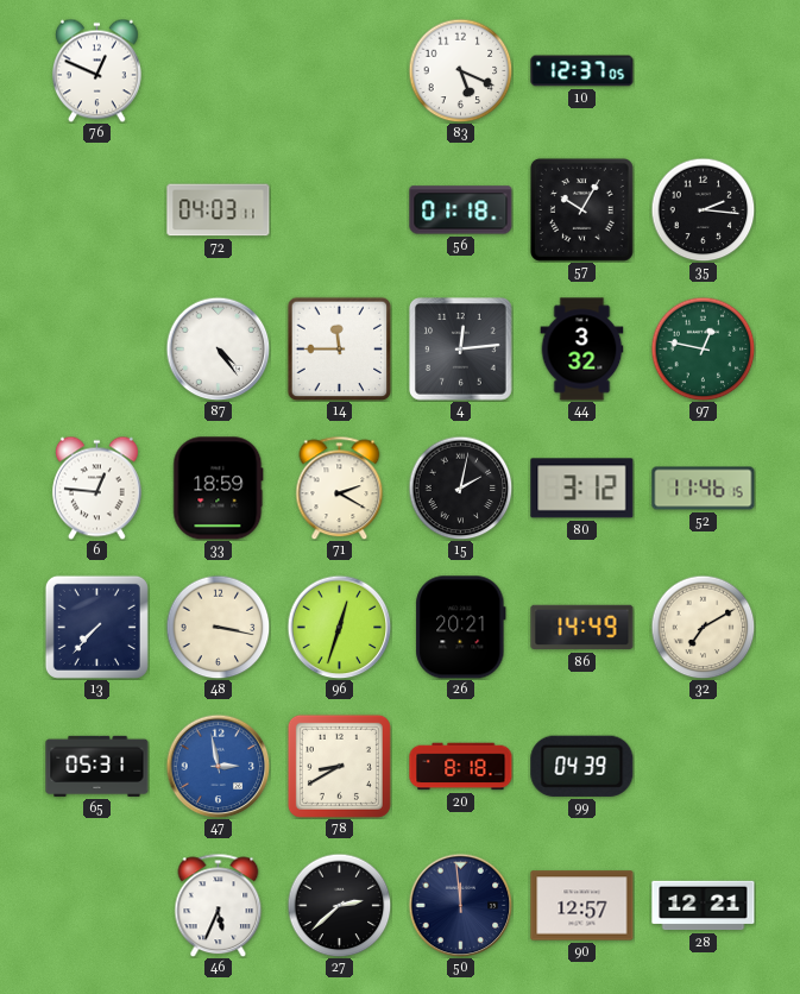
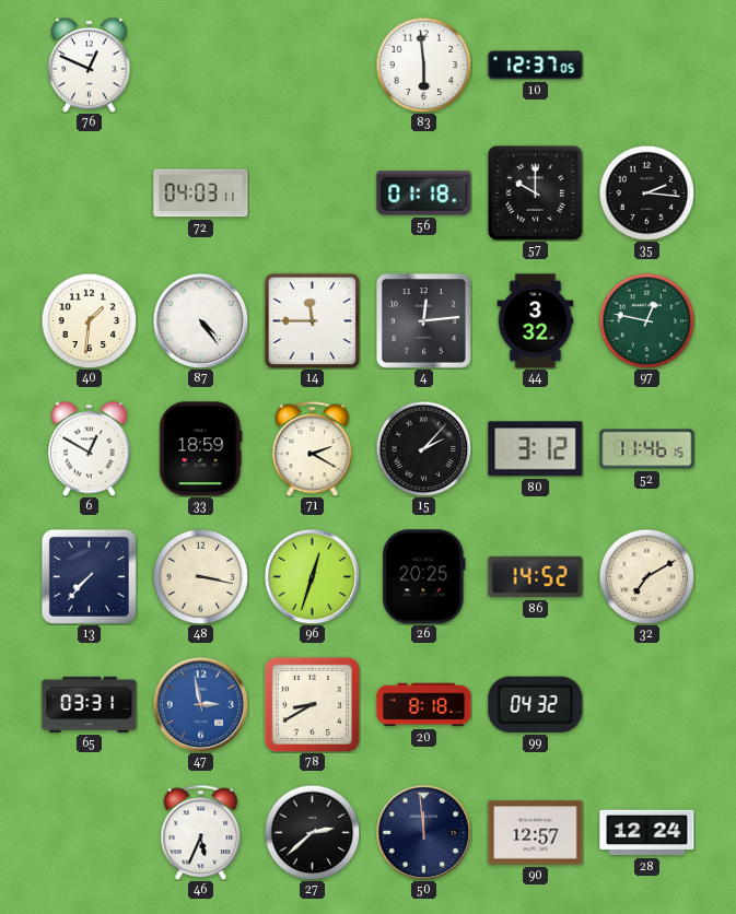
83: 5:19 -> 5:59 (423, 65)
57: 10:05 -> 10:00 (535, 192)
40: none -> 1:31 (89, 320)
6: 12:46 -> 12:50 (89, 448)
15: 2:02 -> 2:07 (423, 448)
26: 20:21 -> 20:25 (424, 577)
86: 14:49 -> 14:52 (536, 577)
65: 05:31 -> 03:31 (90, 704)
99: 04:39 -> 04:32 (536, 704)
28: 12:21 -> 12:24 (647, 833)
